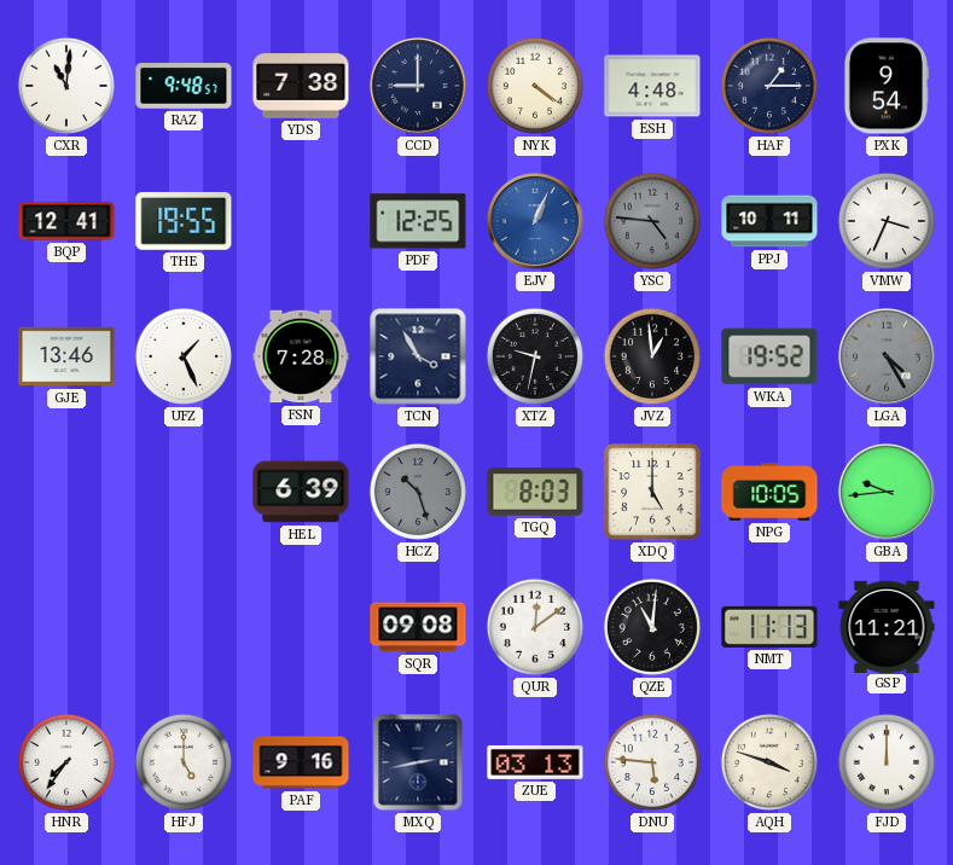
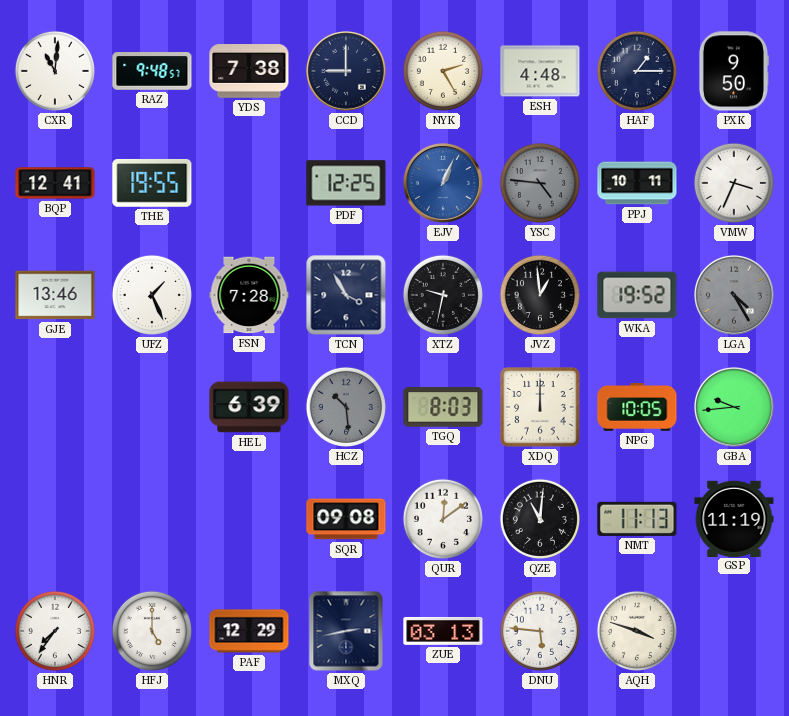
NYK: 4:21 -> 2:25 (443, 71)
PXK: 9:54 -> 9:50 (733, 71)
HCZ: 10:27 -> 10:29 (346, 407)
XDQ: 5:00 -> 12:00 (540, 407)
GSP: 11:21 -> 11:19 (734, 518)
PAF: 9:16 -> 12:29 (249, 631)
FJD: 12:00 -> none (887, 762)
